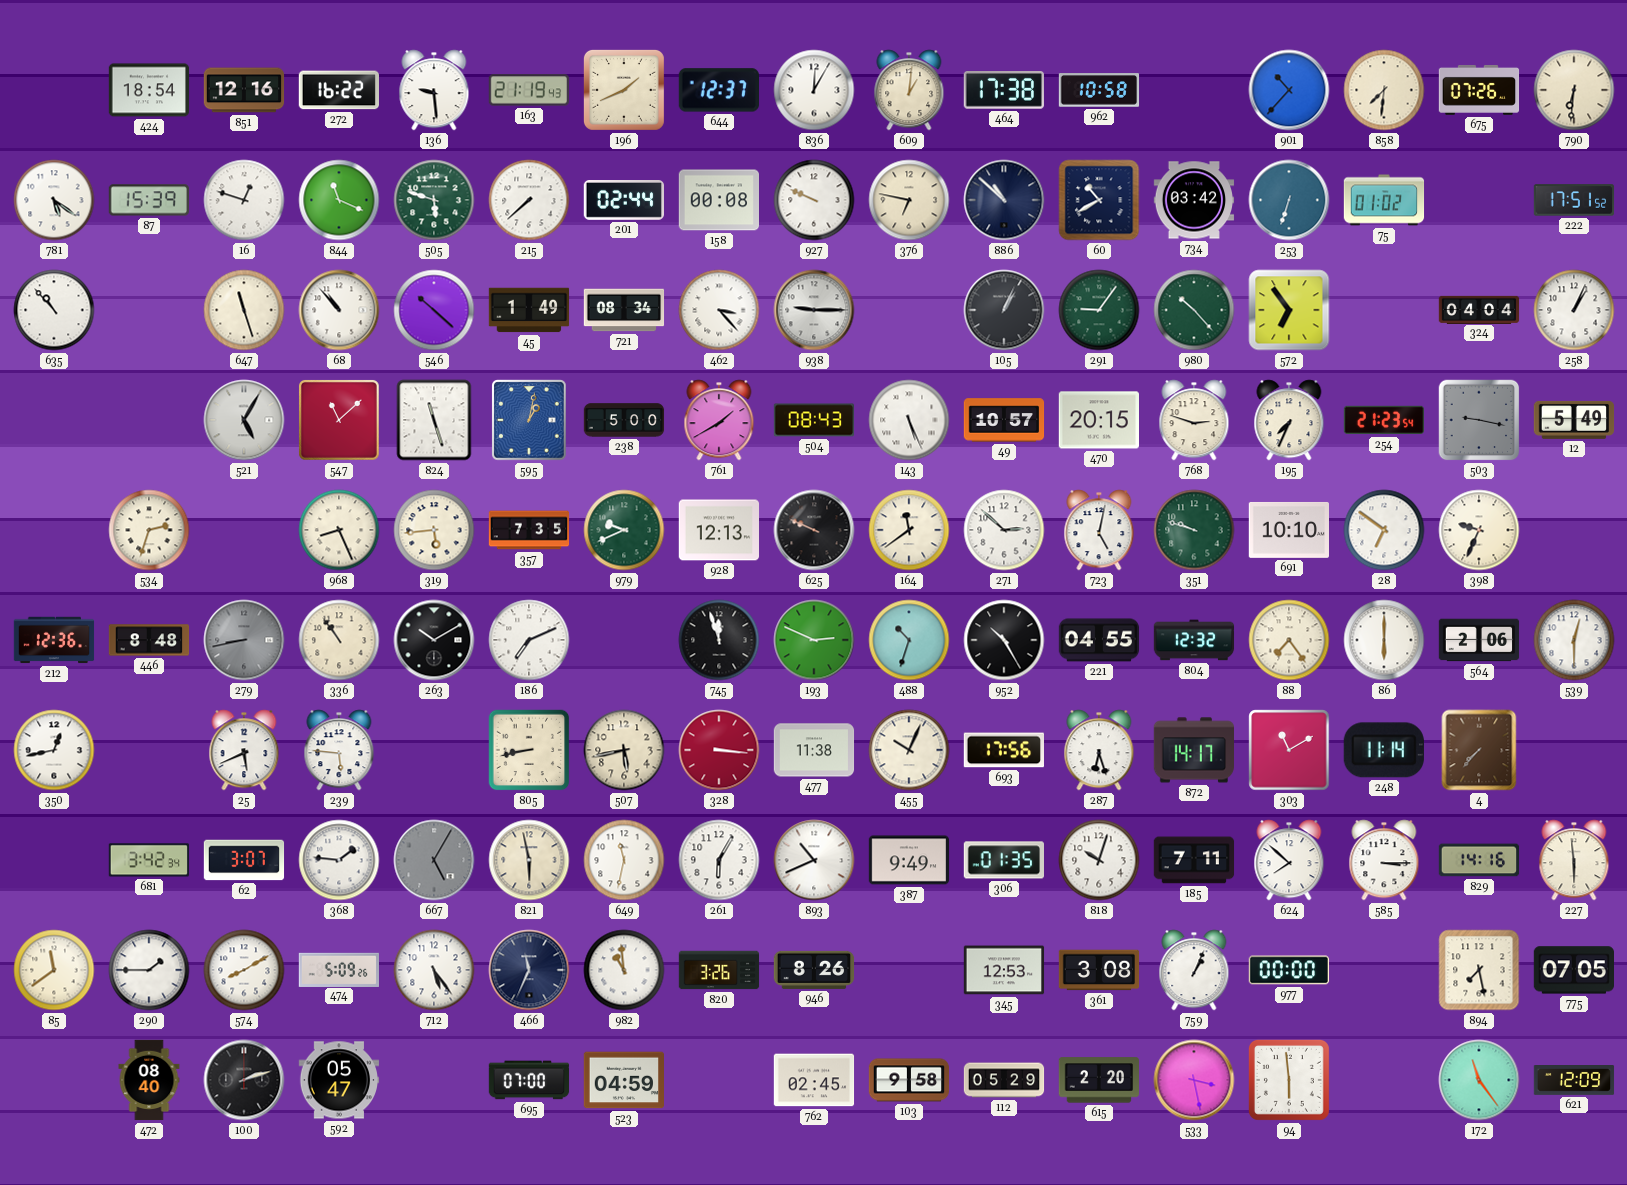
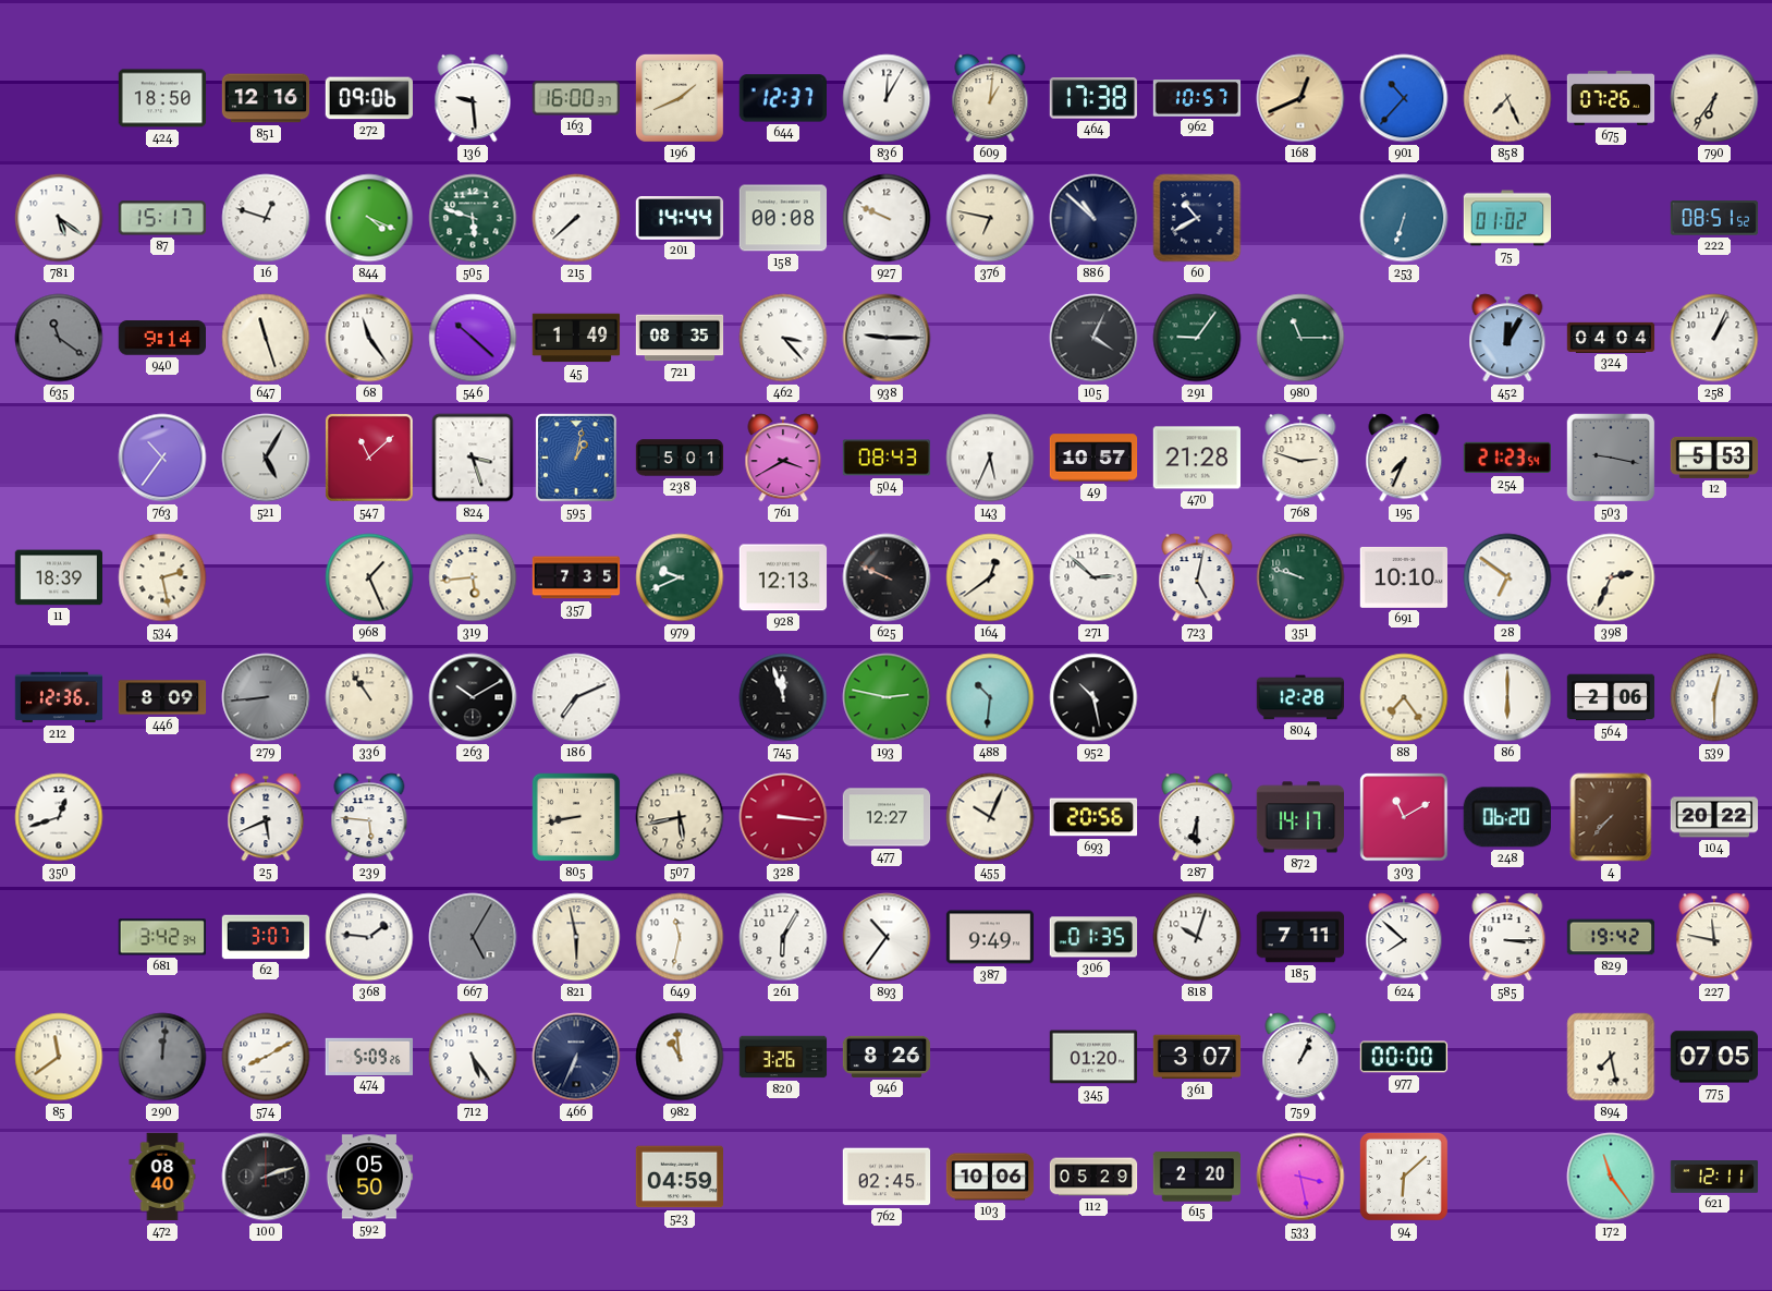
424: 18:54 -> 18:50 (162, 98)
272: 16:22 -> 09:06 (368, 98)
163: 21:19 -> 16:00 (575, 98)
962: 10:58 -> 10:57 (1197, 98)
168: none -> 12:41 (1300, 98)
858: 7:31 -> 7:26 (1507, 98)
790: 6:31 -> 6:36 (1714, 98)
87: 15:39 -> 15:17 (161, 218)
844: 11:19 -> 4:19 (369, 218)
201: 02:44 -> 14:44 (679, 219)
734: 03:42 -> none (1194, 200)
222: 17:51 -> 08:51 (1714, 218)
635: 10:53 -> 11:21 (59, 338)
635 dial: white -> grey (59, 338)
940: none -> 9:14 (161, 338)
68: 10:53 -> 11:24 (369, 338)
721: 08:34 -> 08:35 (680, 338)
105: 1:04 -> 4:04 (1093, 338)
980: 10:23 -> 11:15 (1300, 338)
572: 6:54 -> none (1289, 310)
452: none -> 12:05 (1507, 338)
763: none -> 10:36 (162, 458)
824: 11:27 -> 3:27 (473, 458)
238: 5:00 -> 5:01 (680, 458)
761: 1:40 -> 3:40 (783, 458)
143: 5:26 -> 5:34 (990, 458)
470: 20:15 -> 21:28 (1196, 458)
12: 5:49 -> 5:53 (1714, 458)
11: none -> 18:39 (59, 577)
534: 2:33 -> 2:28 (162, 577)
968: 8:26 -> 1:26 (369, 577)
164: 11:39 -> 12:39 (990, 577)
398: 9:34 -> 2:34 (1611, 577)
446: 8:48 -> 8:09 (162, 697)
279: 8:43 -> 8:44 (266, 697)
193: 2:49 -> 2:47 (887, 697)
488: 10:33 -> 10:31 (990, 697)
952: 10:25 -> 10:28 (1093, 697)
221: 04:55 -> none (1099, 640)
804: 12:32 -> 12:28 (1300, 697)
350: 12:43 -> 12:42 (59, 817)
477: 11:38 -> 12:27 (887, 817)
693: 17:56 -> 20:56 (1092, 817)
287: 6:27 -> 6:30 (1197, 817)
248: 11:14 -> 06:20 (1507, 817)
104: none -> 20:22 (1714, 817)
893: 10:41 -> 10:36 (887, 937)
829: 14:16 -> 19:42 (1611, 937)
227: 5:59 -> 11:47 (1714, 937)
290: 1:45 -> 12:01 (162, 1057)
290 dial: white -> grey (162, 1057)
466: 11:34 -> 6:34 (576, 1057)
345: 12:53 -> 01:20 (1093, 1057)
361: 3:08 -> 3:07 (1197, 1057)
592: 05:47 -> 05:50 (369, 1177)
695: 07:00 -> none (529, 1080)
103: 9:58 -> 10:06 (990, 1177)
94: 5:59 -> 6:08 (1404, 1177)
621: 12:09 -> 12:11 (1714, 1178)
